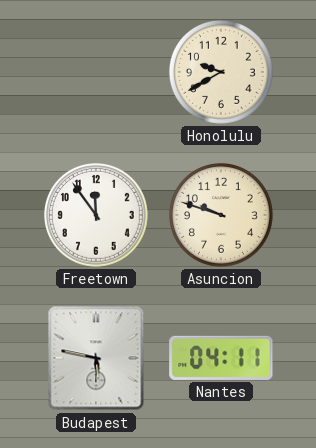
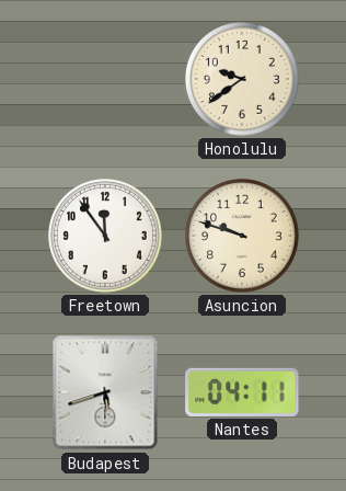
Honolulu: 9:40 -> 9:39 (242, 79)
Budapest: 5:47 -> 5:42 (105, 392)
